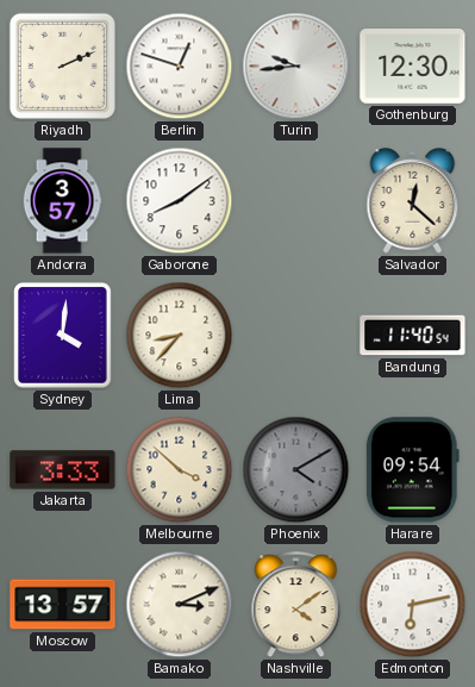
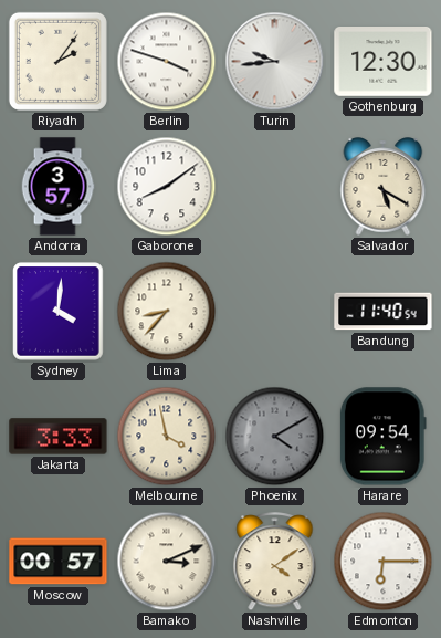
Riyadh: 2:11 -> 2:06 (57, 61)
Berlin: 12:48 -> 3:48 (167, 62)
Salvador: 12:22 -> 5:20 (384, 187)
Melbourne: 3:52 -> 3:58 (167, 437)
Moscow: 13:57 -> 00:57 (59, 562)
Edmonton: 6:13 -> 6:15 (384, 562)
